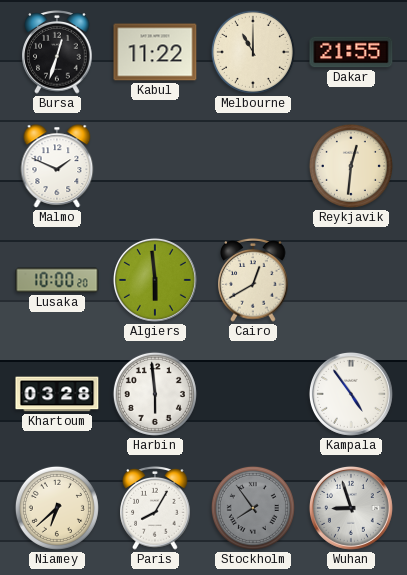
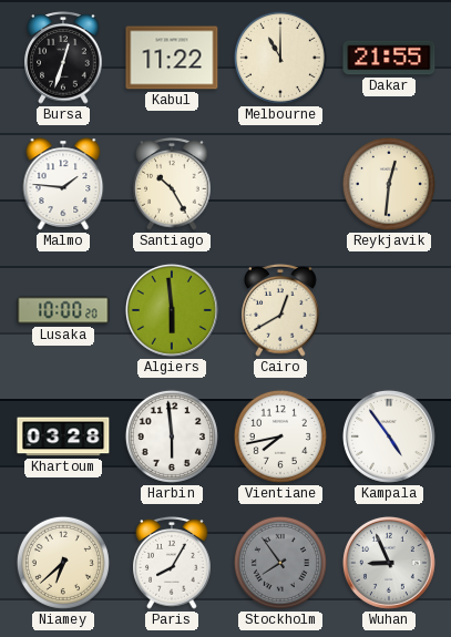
Malmo: 1:49 -> 1:46 (63, 184)
Santiago: none -> 10:25 (172, 185)
Vientiane: none -> 7:43 (280, 436)
Wuhan: 8:57 -> 8:56 (389, 563)
